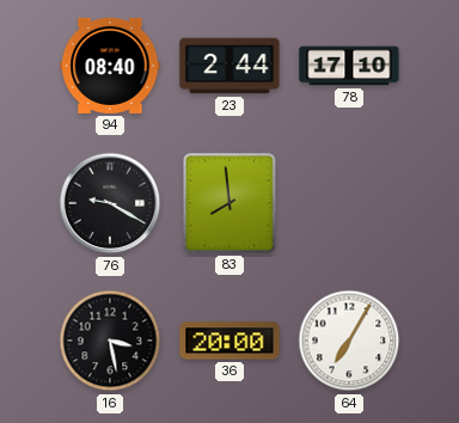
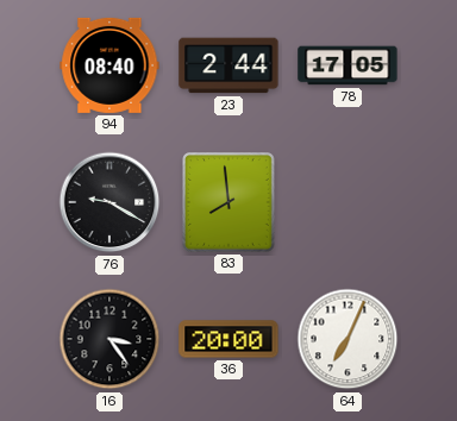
78: 17:10 -> 17:05 (348, 65)
16: 3:28 -> 3:24 (109, 339)
64: 7:05 -> 7:04 (348, 339)
